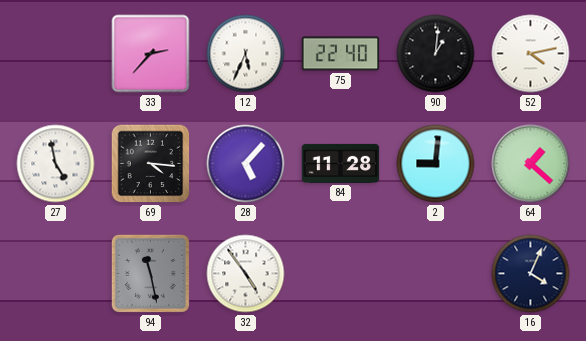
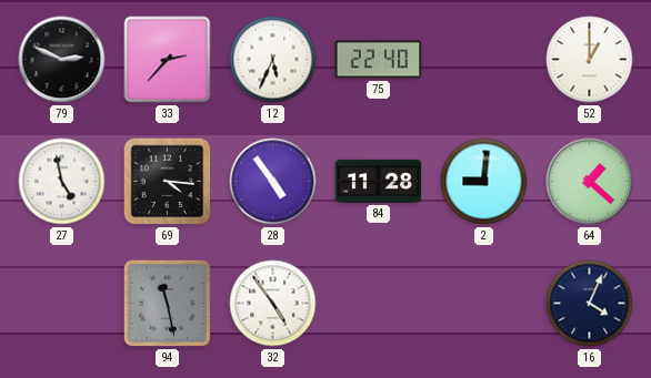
79: none -> 2:49 (62, 60)
90: 1:01 -> none (436, 54)
52: 4:13 -> 1:00 (590, 60)
28: 5:07 -> 4:54 (273, 182)
